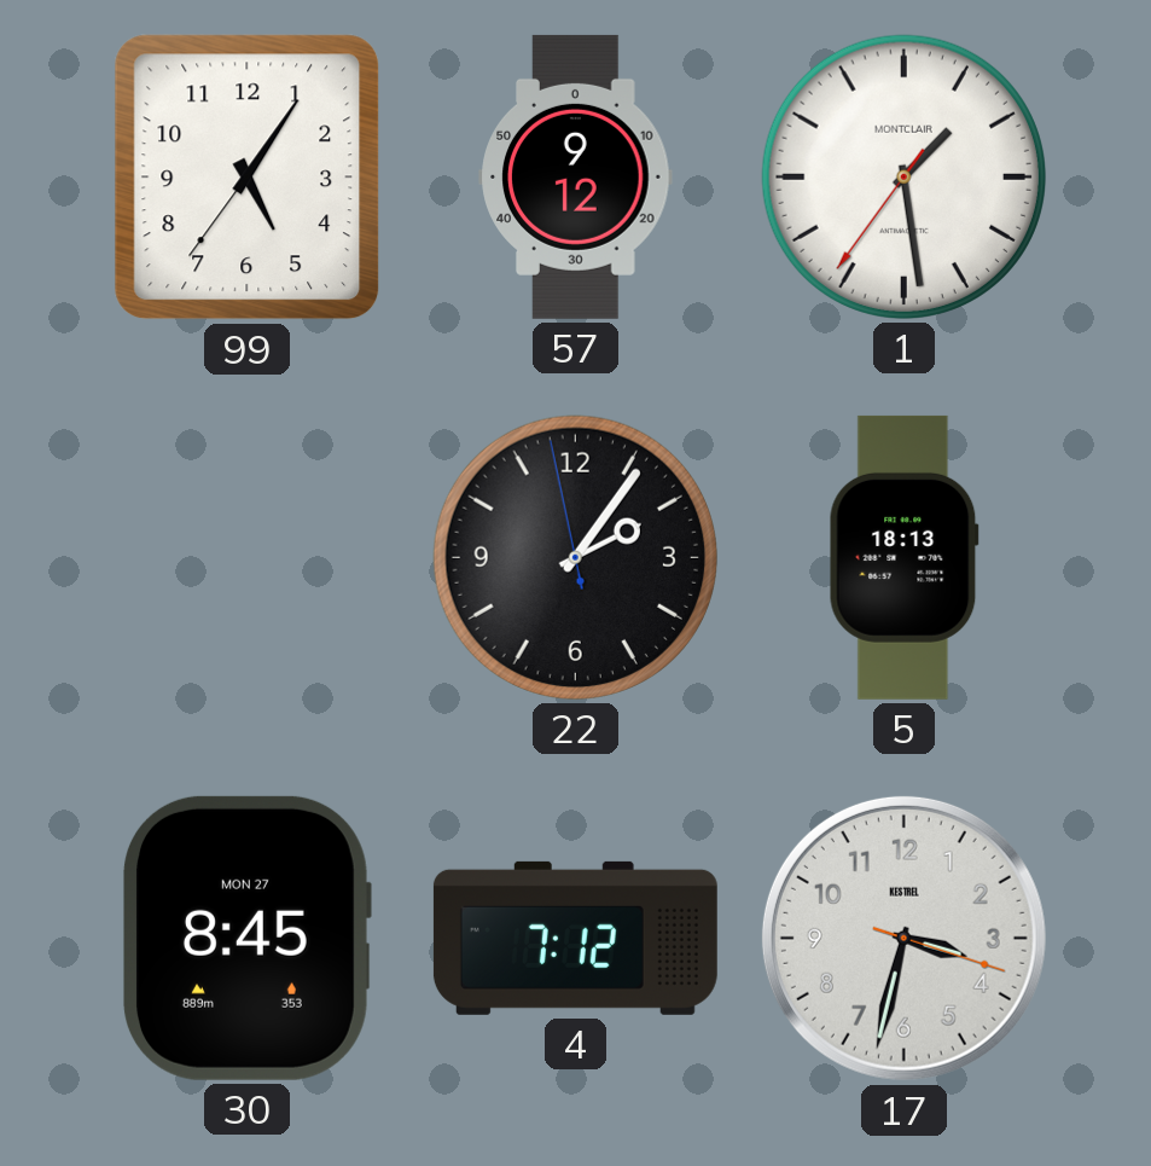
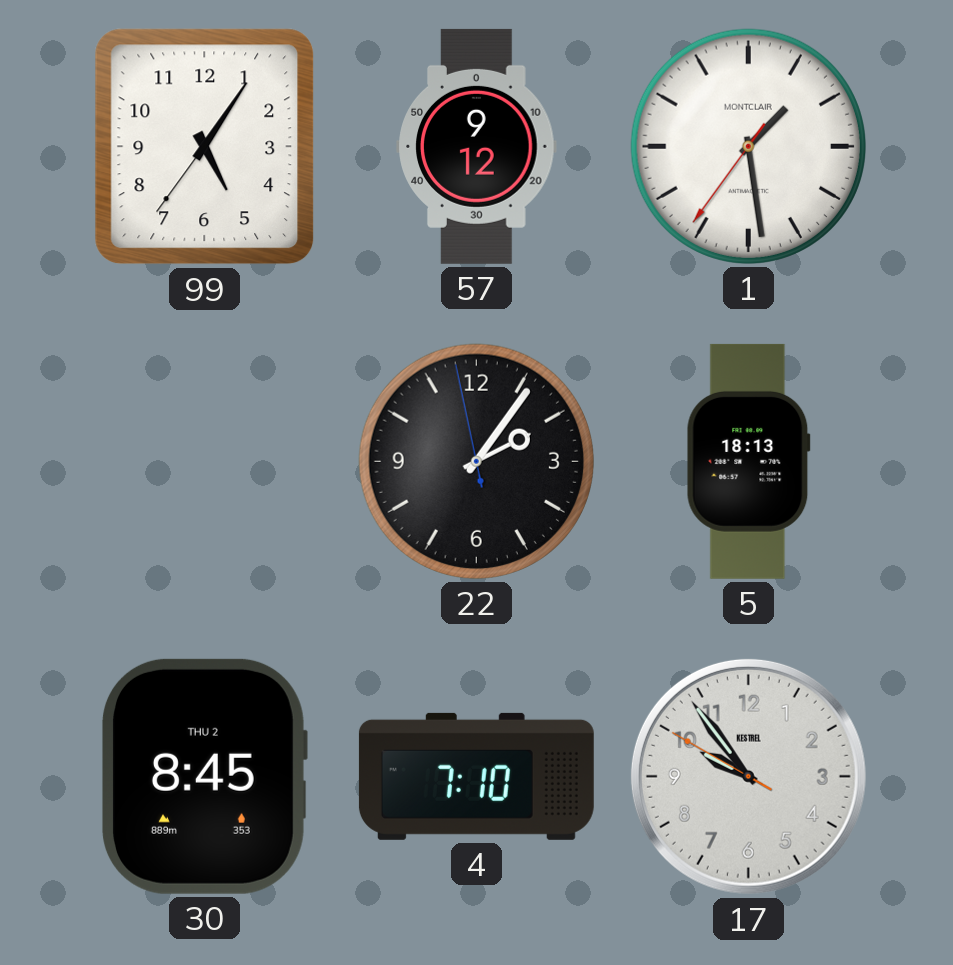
30 date: MON 27 -> THU 2 (205, 776)
4: 7:12 -> 7:10 (476, 776)
17: 3:32 -> 9:53 (748, 776)
